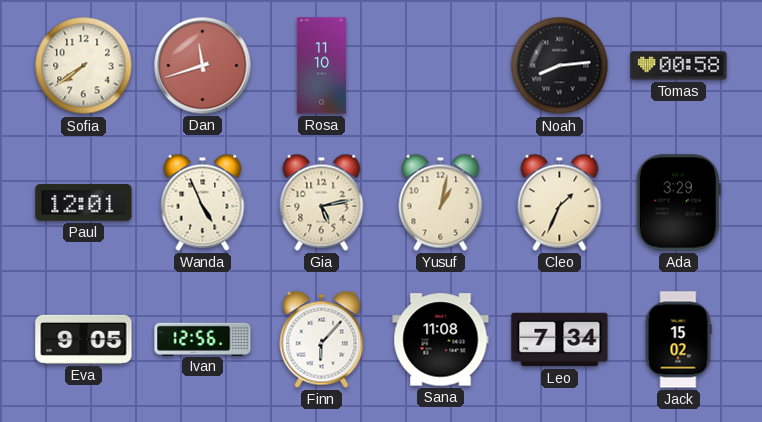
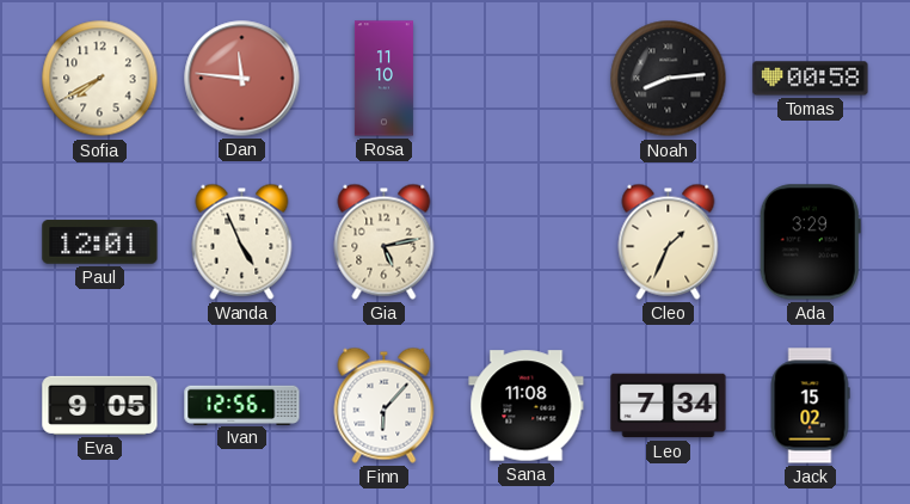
Sofia: 7:39 -> 7:40 (100, 79)
Dan: 11:42 -> 11:46 (242, 79)
Yusuf: 1:02 -> none (441, 202)
